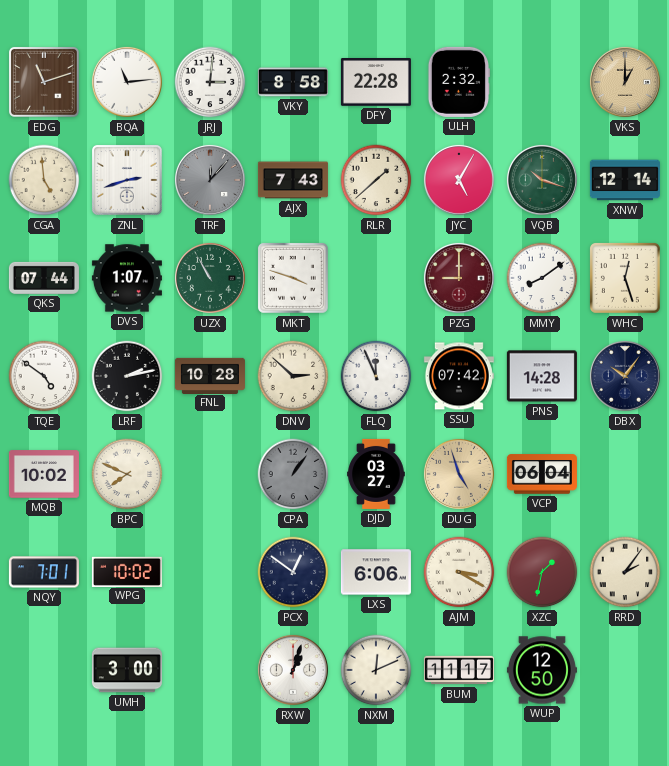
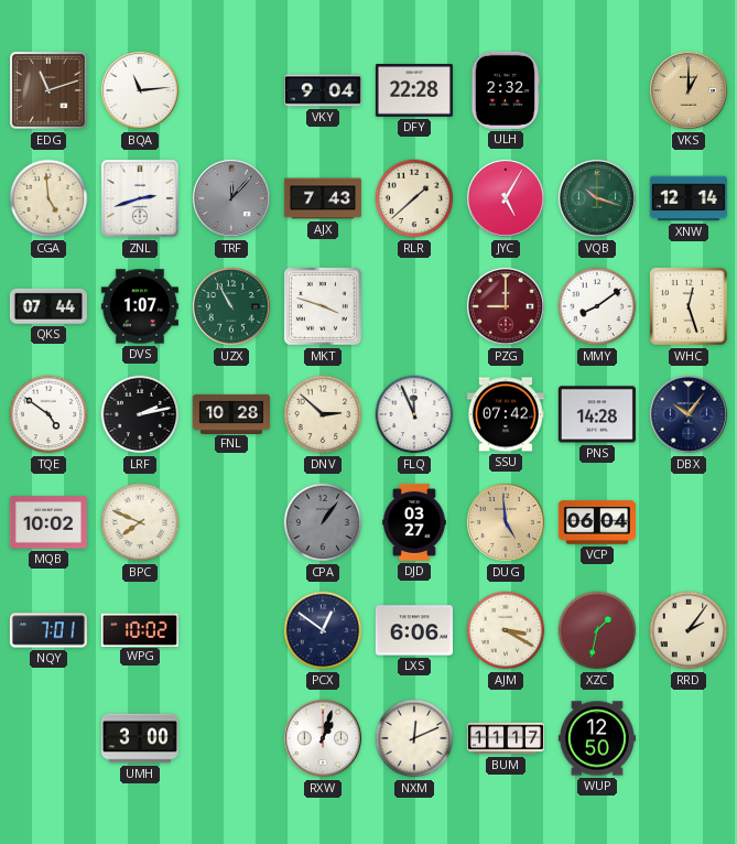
JRJ: 3:01 -> none (210, 82)
VKY: 8:58 -> 9:04 (323, 90)
DUG: 4:57 -> 4:59 (506, 522)
